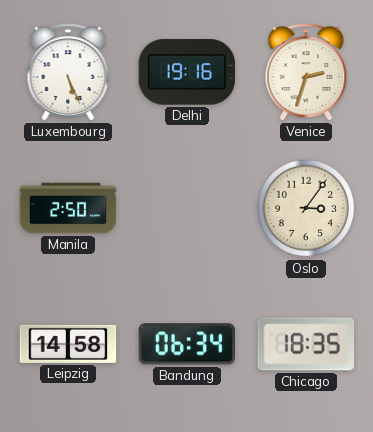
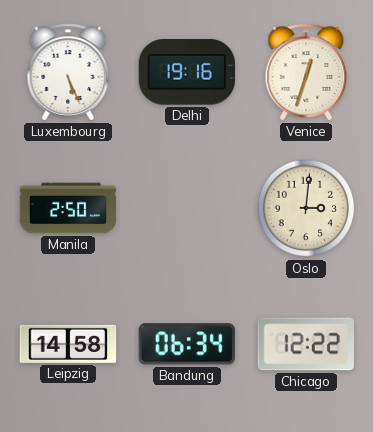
Venice: 2:33 -> 12:33 (306, 72)
Oslo: 3:06 -> 3:01 (306, 208)
Chicago: 18:35 -> 12:22 (305, 344)
